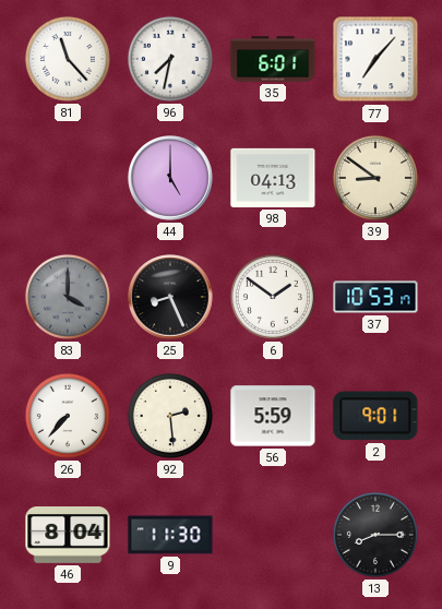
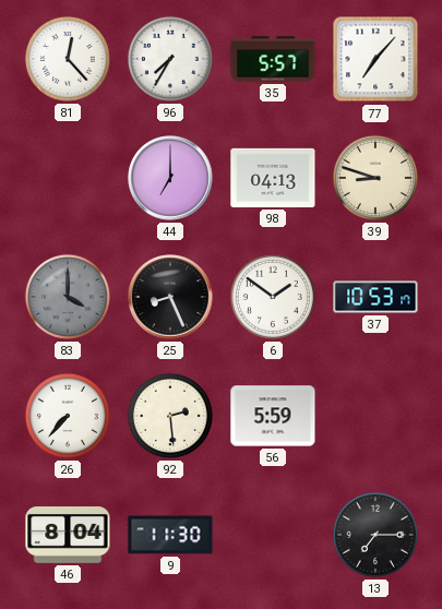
81: 11:23 -> 12:23 (68, 59)
96: 7:32 -> 7:35 (170, 59)
35: 6:01 -> 5:57 (273, 59)
44: 5:00 -> 7:00 (170, 178)
39: 8:51 -> 8:48 (375, 178)
2: 9:01 -> none (375, 416)
13: 8:15 -> 7:15 (375, 535)
